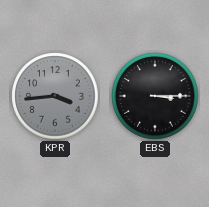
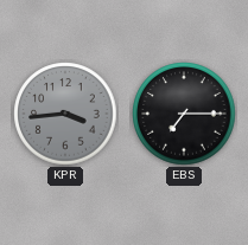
EBS: 3:15 -> 7:15 (184, 114)
